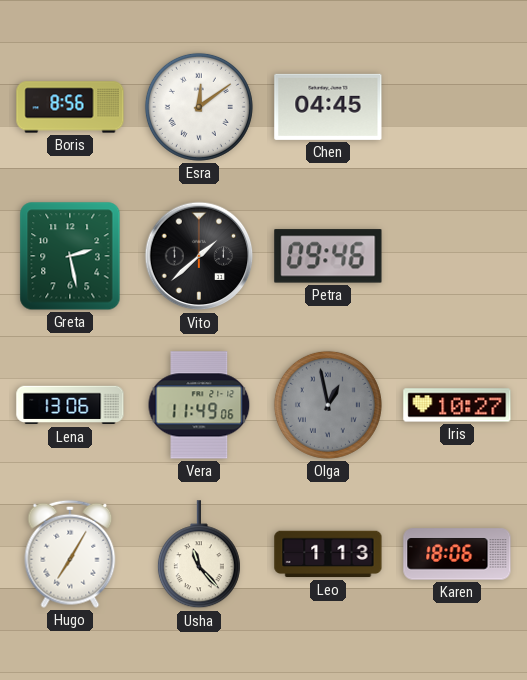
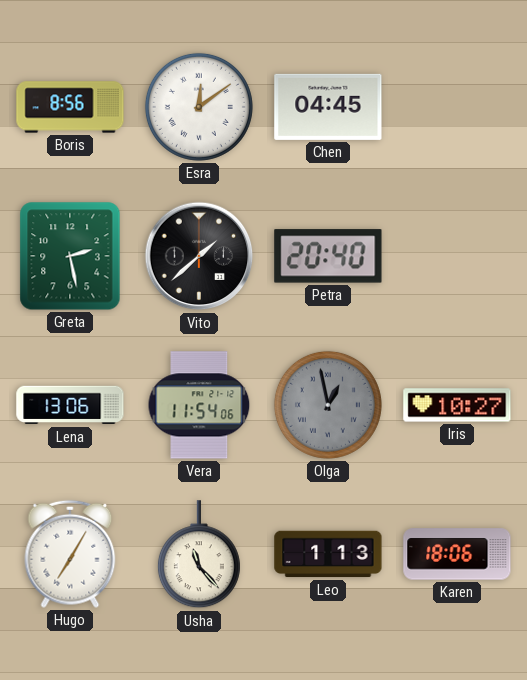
Petra: 09:46 -> 20:40 (328, 256)
Vera: 11:49 -> 11:54 (199, 405)
